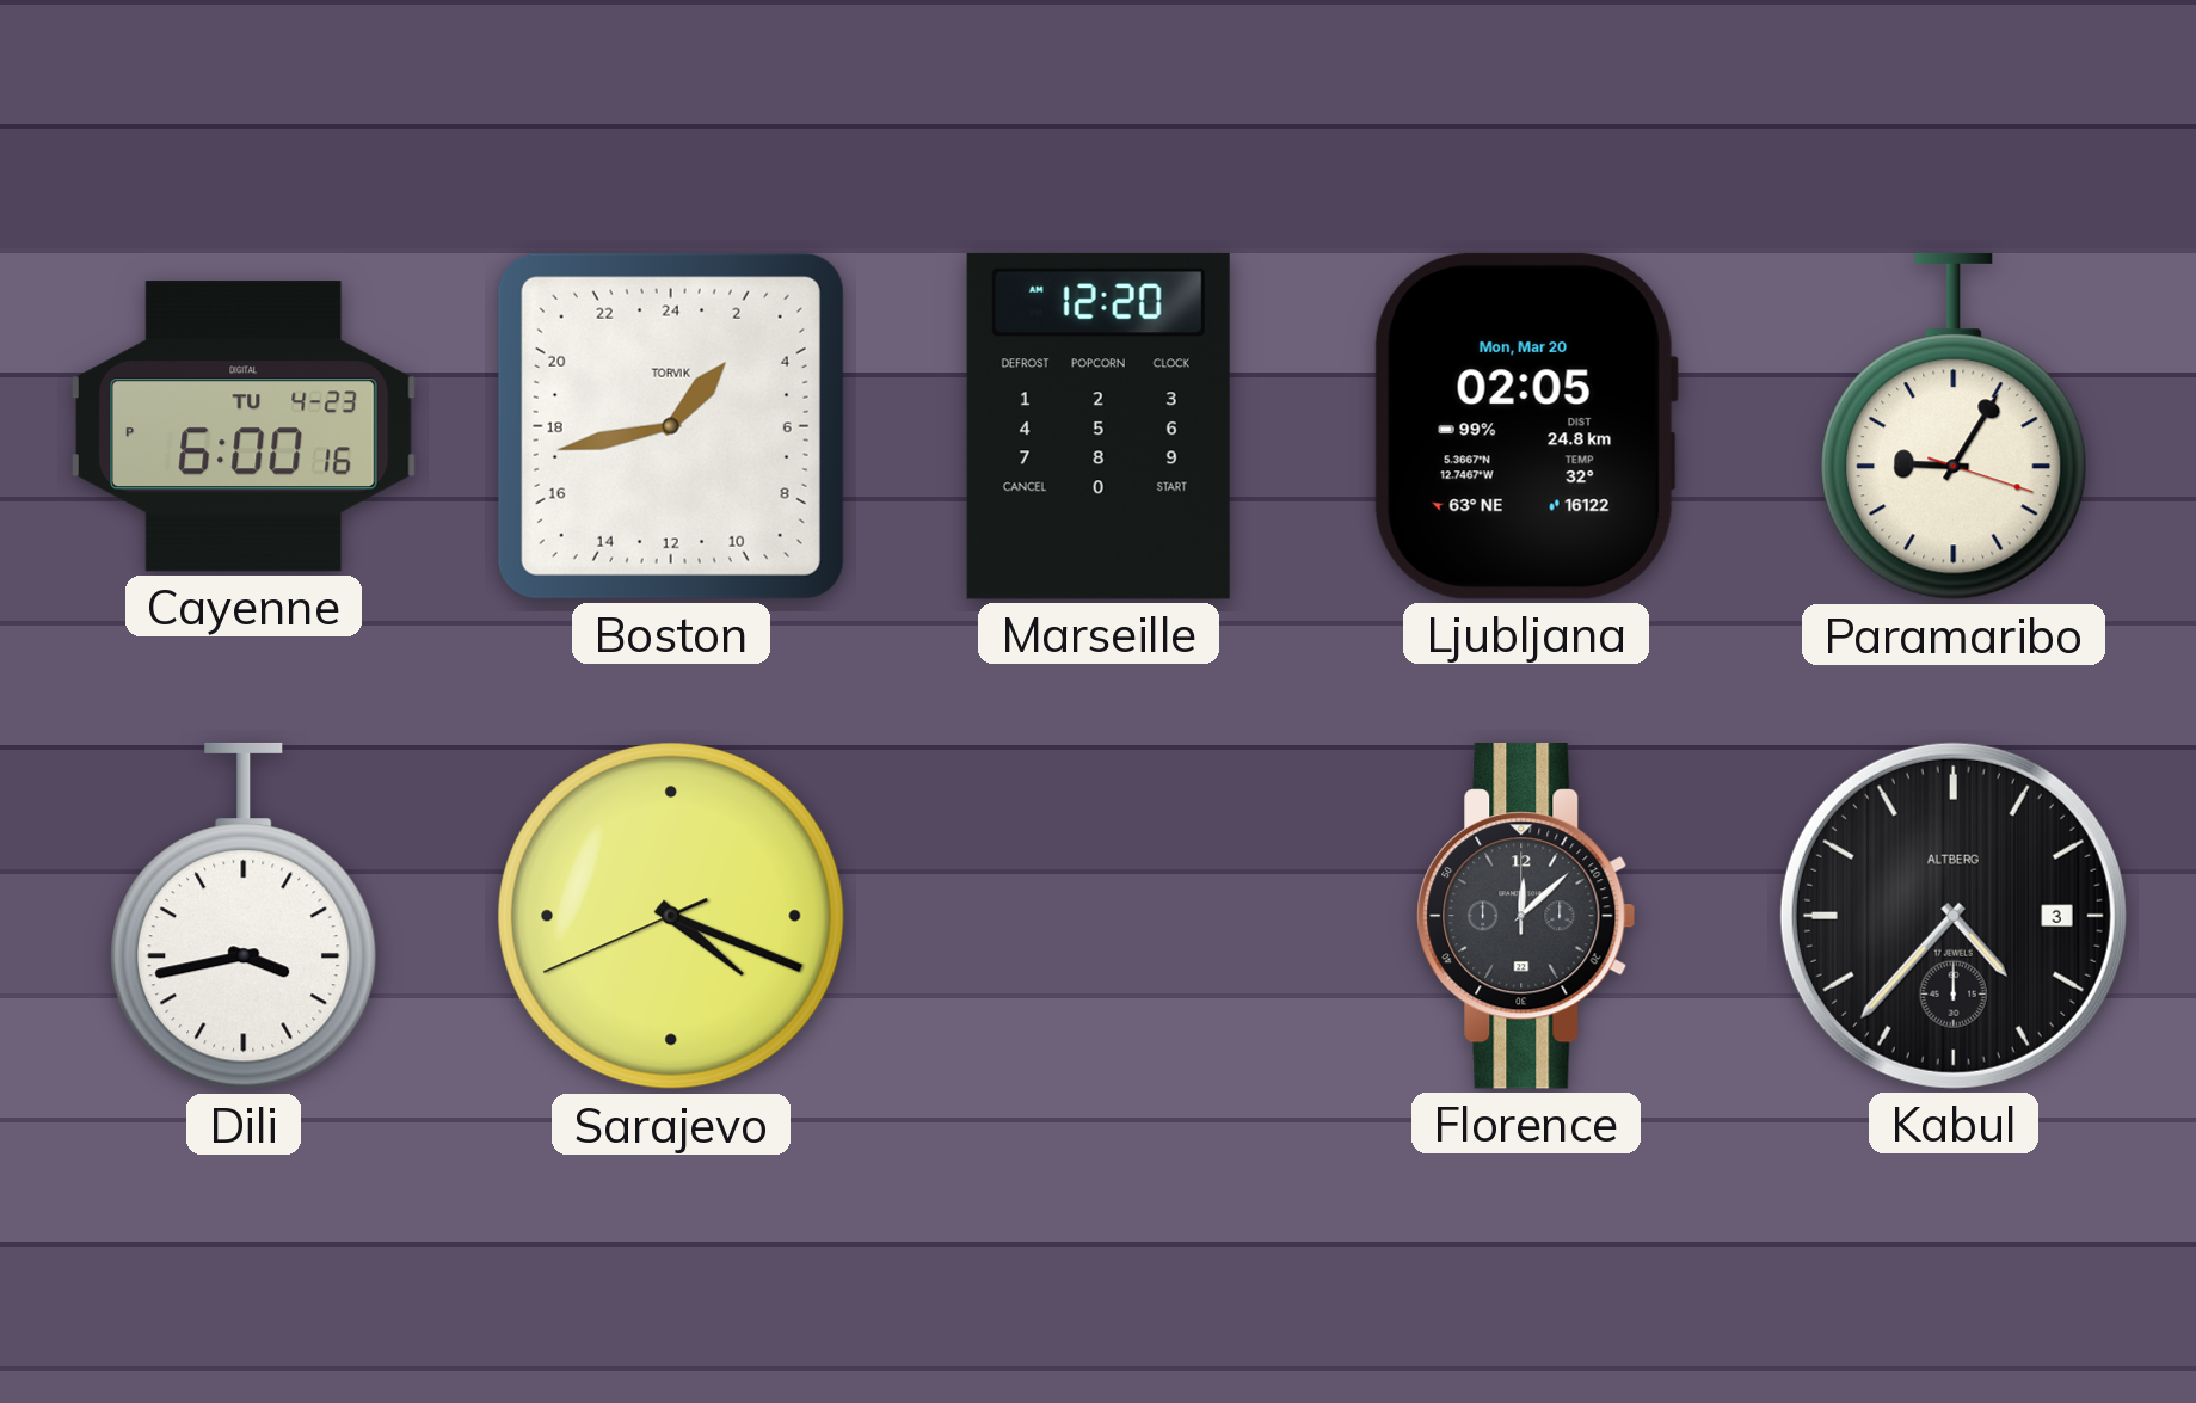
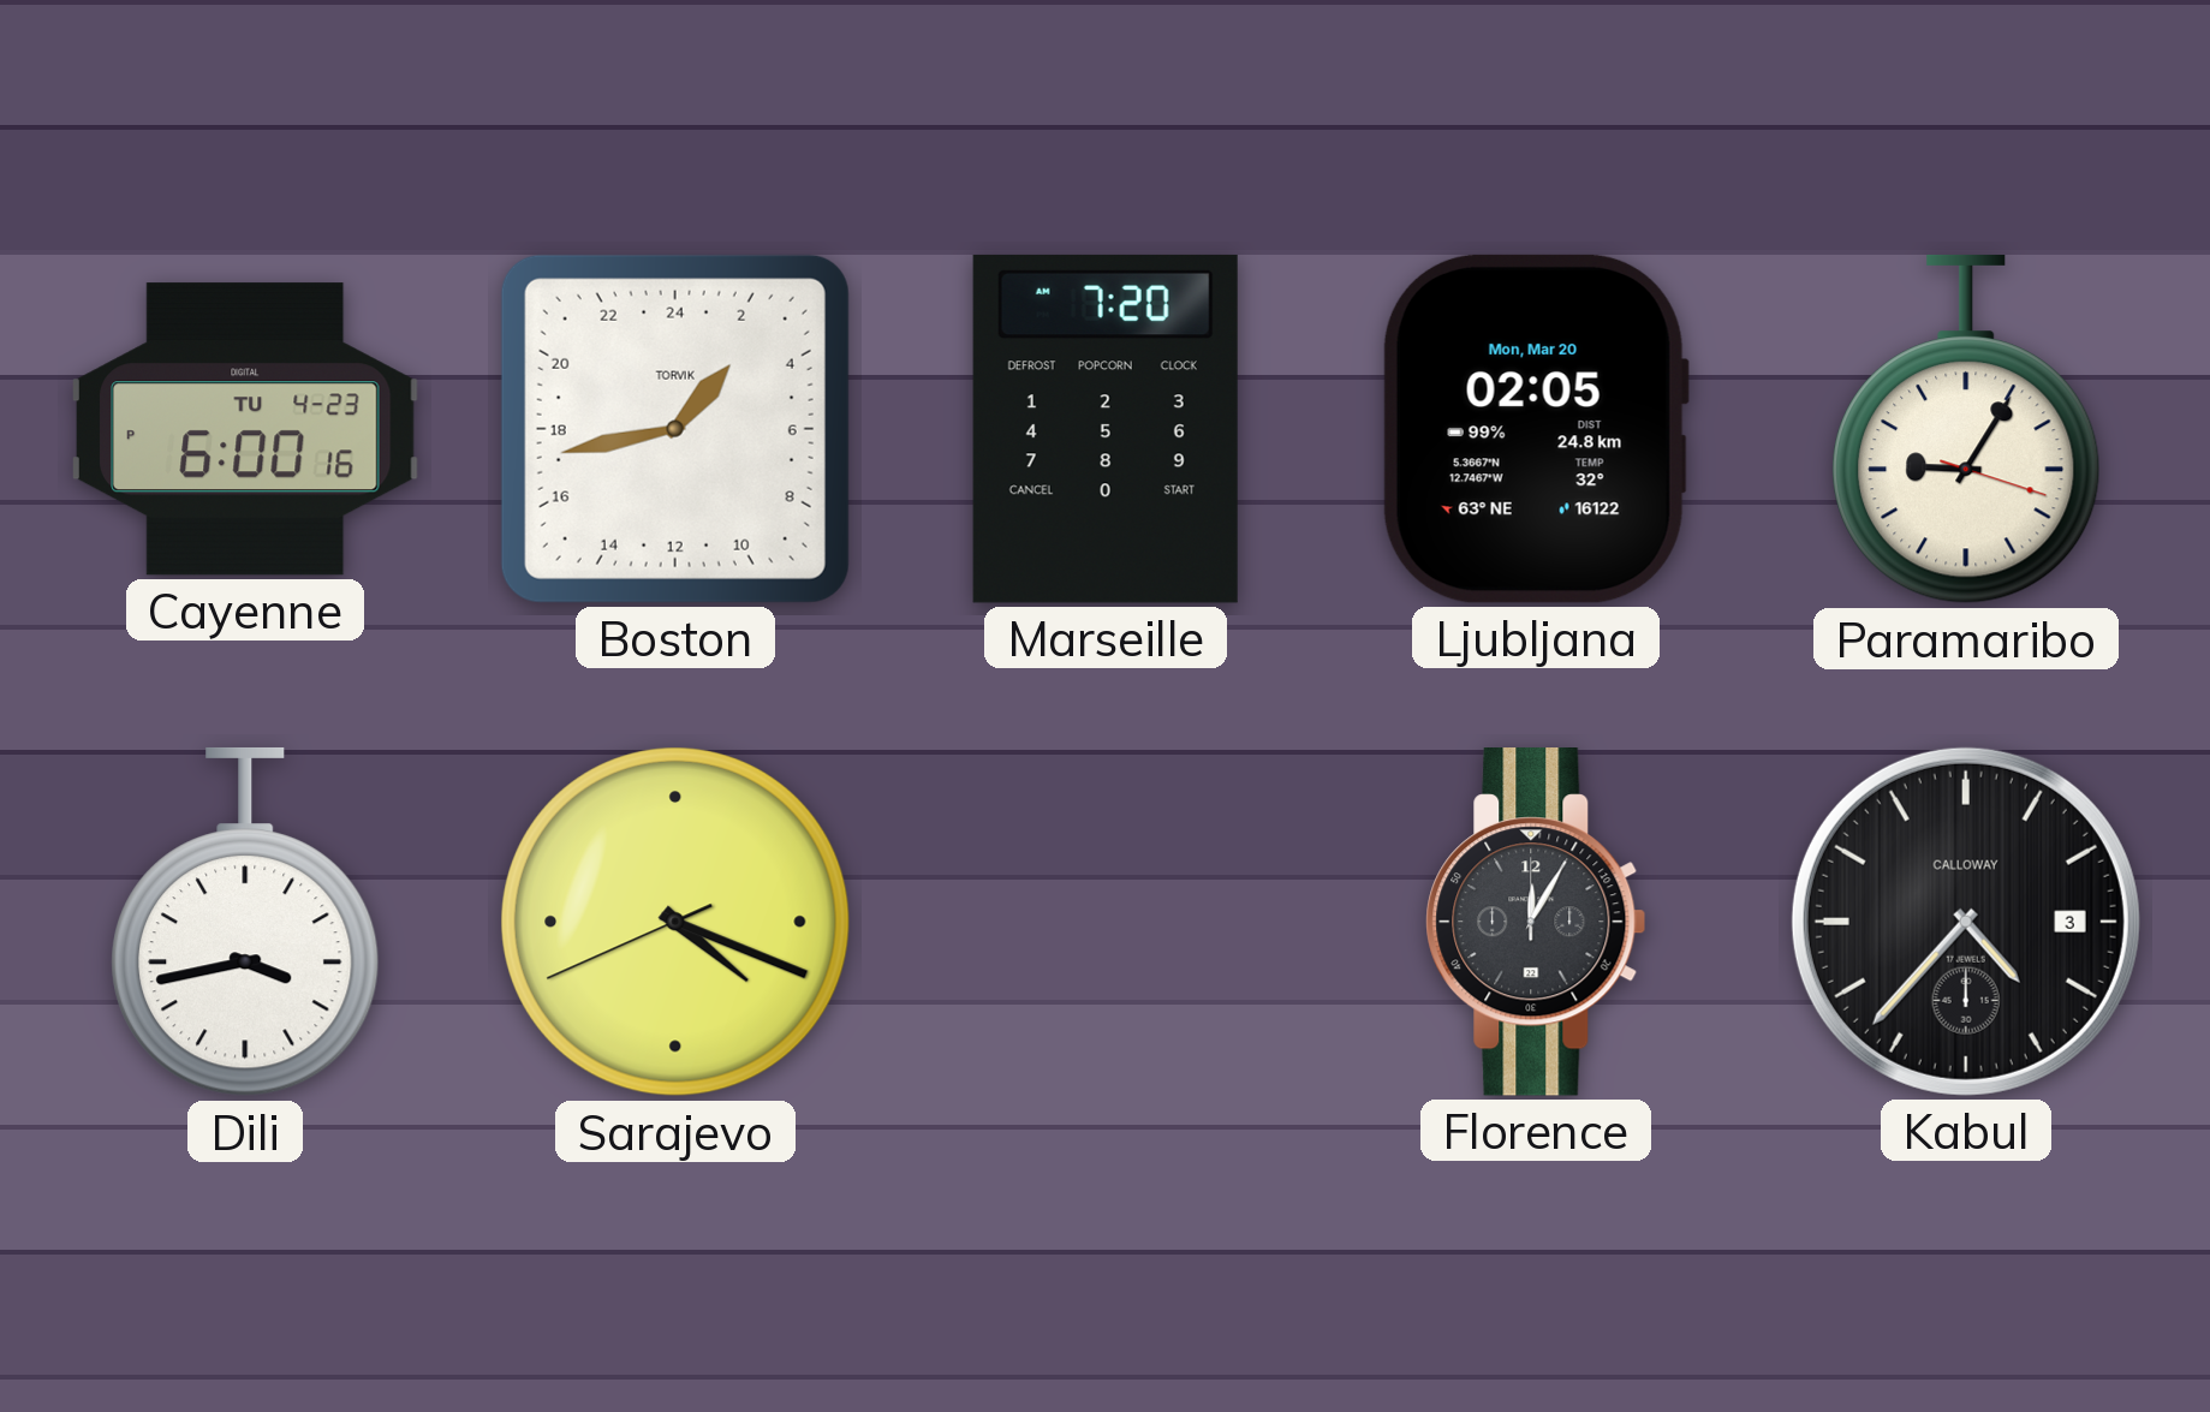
Marseille: 12:20 -> 7:20 (1106, 429)
Florence: 12:08 -> 12:05 (1536, 923)
Kabul brand: ALTBERG -> CALLOWAY (1966, 922)
